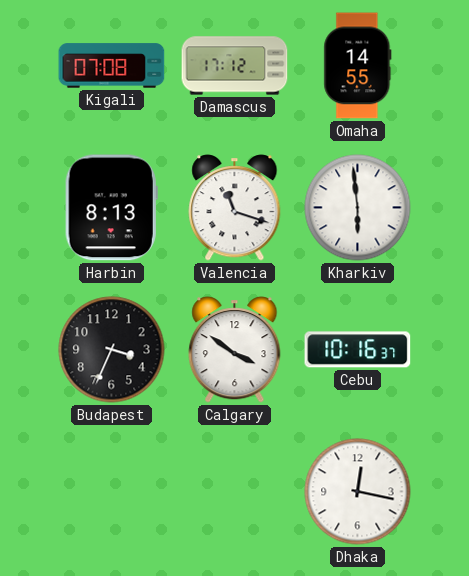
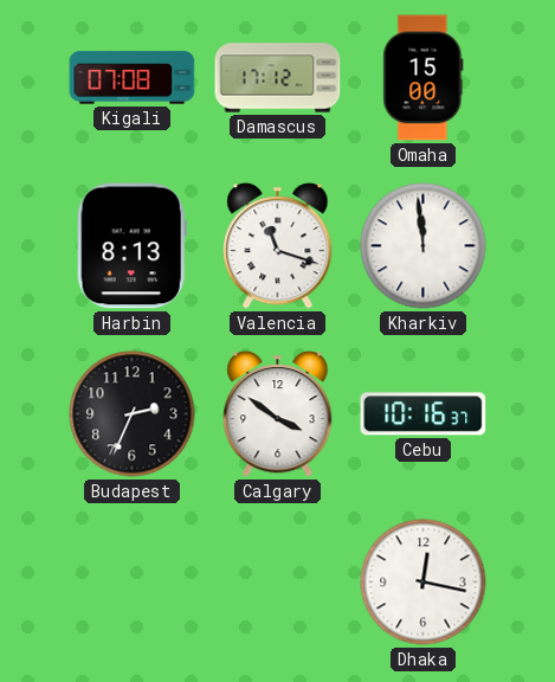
Omaha: 14:55 -> 15:00 (424, 78)
Kharkiv: 5:59 -> 11:59 (424, 246)
Budapest: 3:34 -> 2:34 (133, 414)
